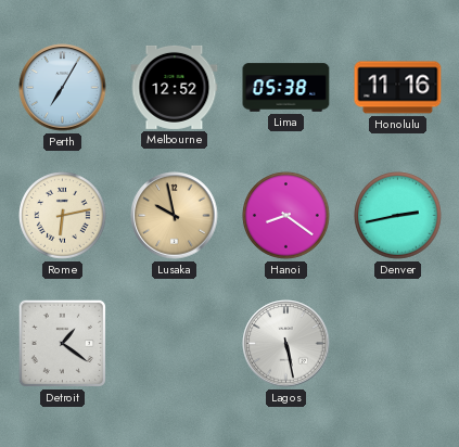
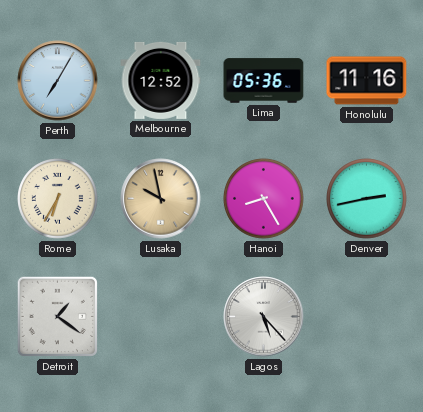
Lima: 05:38 -> 05:36 (264, 81)
Rome: 6:13 -> 6:35 (58, 199)
Hanoi: 8:21 -> 8:25 (264, 199)
Lagos: 5:28 -> 5:23 (264, 317)
